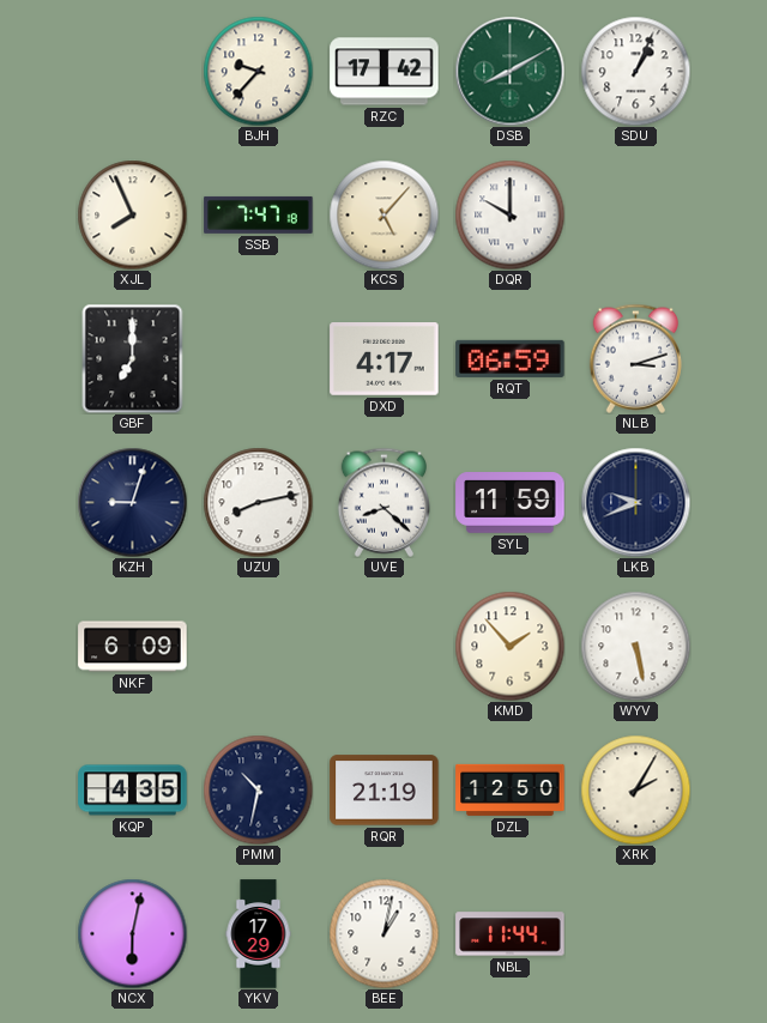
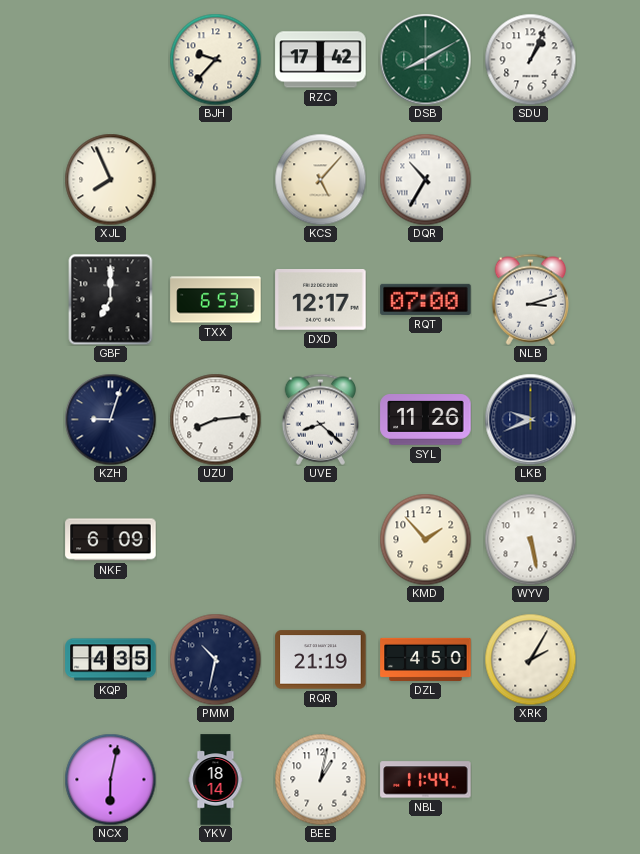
SSB: 7:47 -> none (259, 214)
DQR: 10:00 -> 10:35 (425, 179)
TXX: none -> 6:53 (216, 300)
DXD: 4:17 -> 12:17 (321, 300)
RQT: 06:59 -> 07:00 (426, 299)
UZU: 8:13 -> 8:14 (215, 419)
SYL: 11:59 -> 11:26 (426, 420)
DZL: 12:50 -> 4:50 (426, 659)
YKV: 17:29 -> 18:14 (216, 780)
